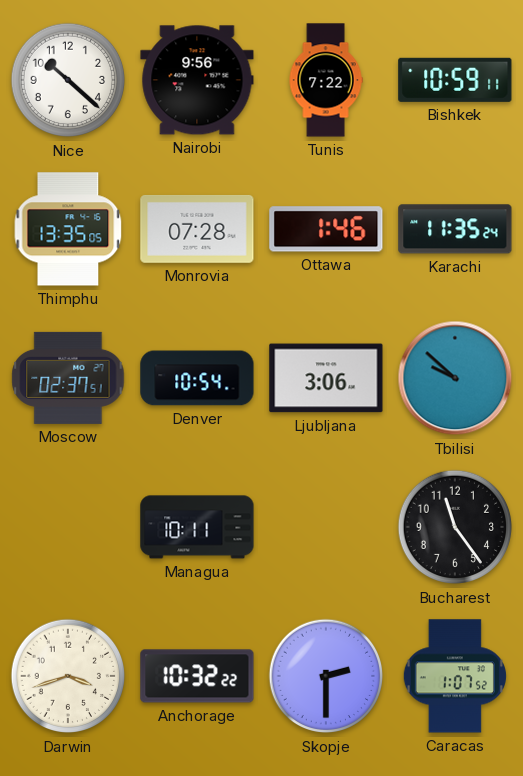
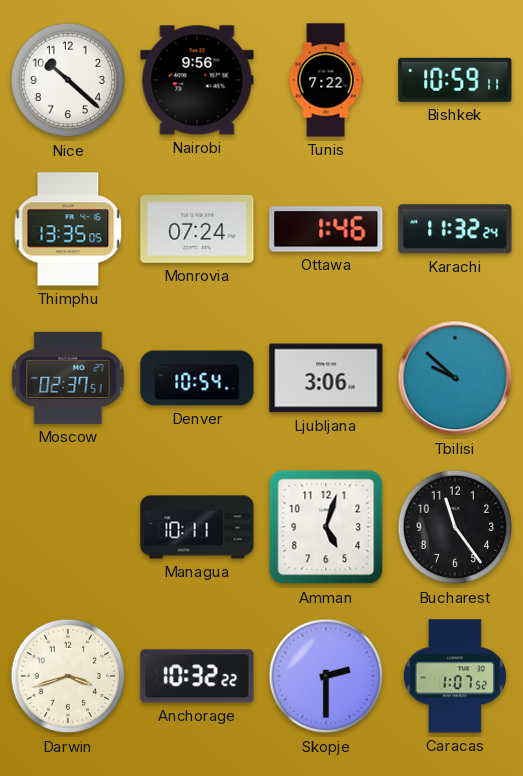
Monrovia: 07:28 -> 07:24 (197, 229)
Karachi: 11:35 -> 11:32 (455, 229)
Amman: none -> 5:03 (326, 527)
